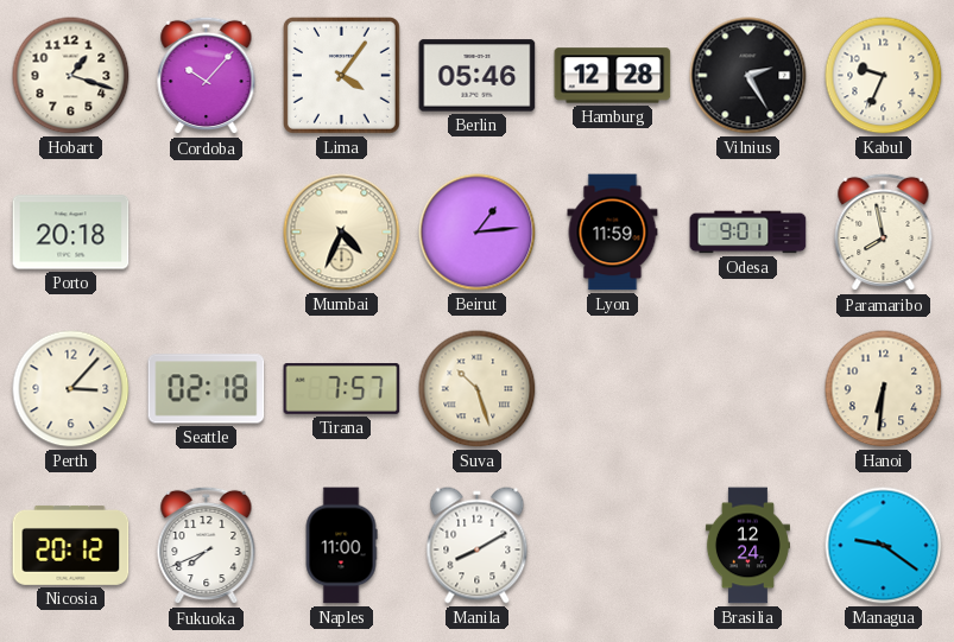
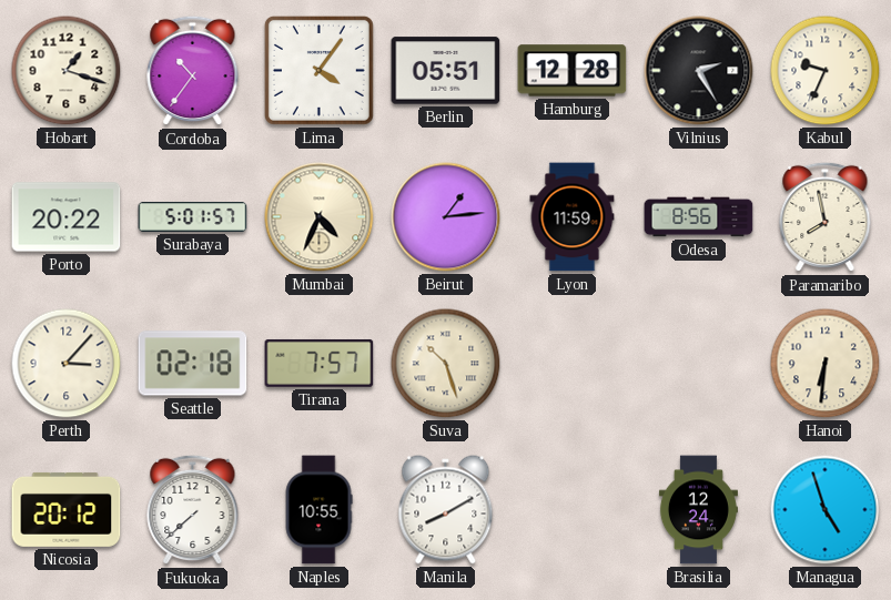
Cordoba: 10:07 -> 10:36 (193, 71)
Berlin: 05:46 -> 05:51 (446, 71)
Porto: 20:18 -> 20:22 (67, 217)
Surabaya: none -> 5:01 (193, 217)
Odesa: 9:01 -> 8:56 (699, 217)
Fukuoka: 7:41 -> 7:38 (193, 510)
Naples: 11:00 -> 10:55 (318, 510)
Managua: 9:21 -> 4:57 (826, 510)
